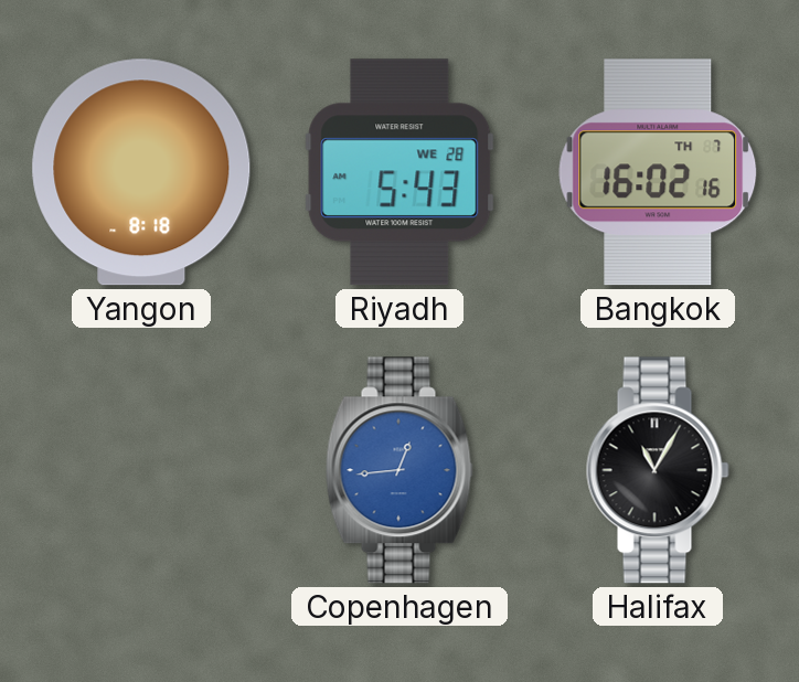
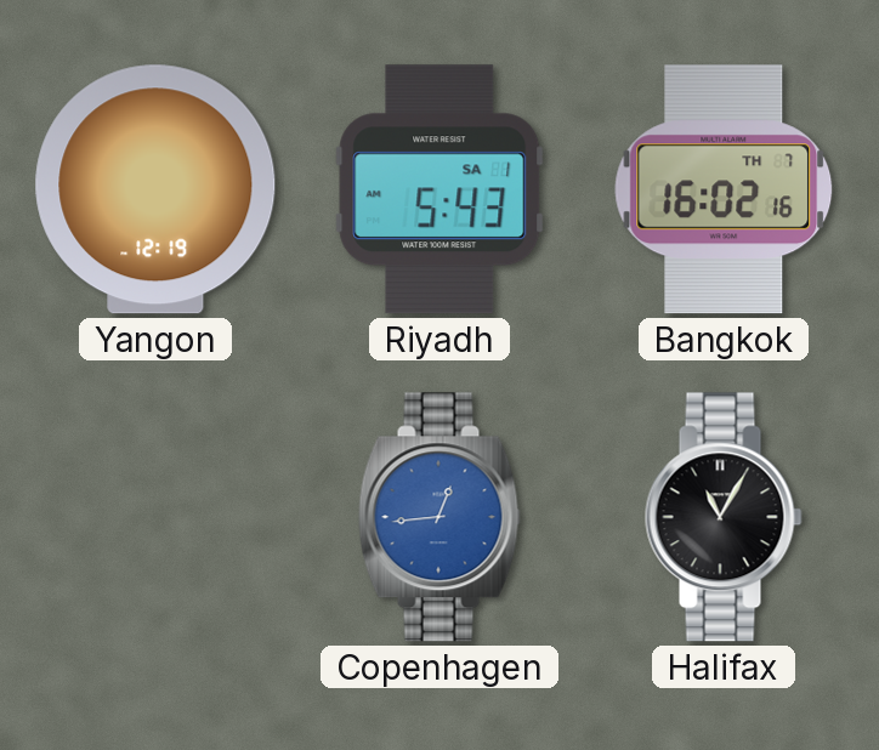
Yangon: 8:18 -> 12:19 (155, 189)
Riyadh date: WE 28 -> SA 1 (439, 189)
